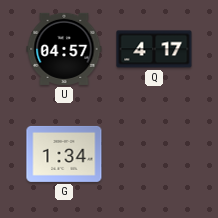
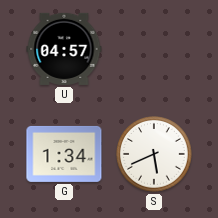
Q: 4:17 -> none (154, 49)
S: none -> 5:41 (154, 154)
